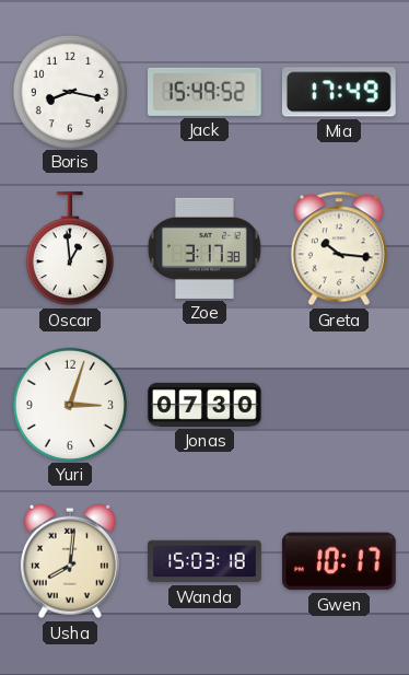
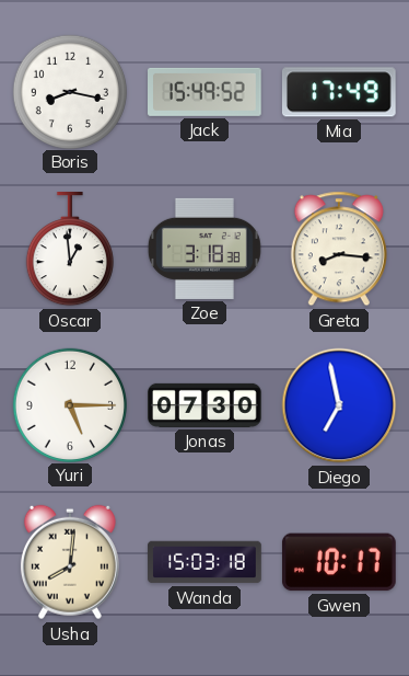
Zoe: 3:17 -> 3:18 (204, 249)
Greta: 10:16 -> 8:16 (339, 249)
Yuri: 3:03 -> 5:15 (69, 404)
Diego: none -> 6:58 (339, 405)
